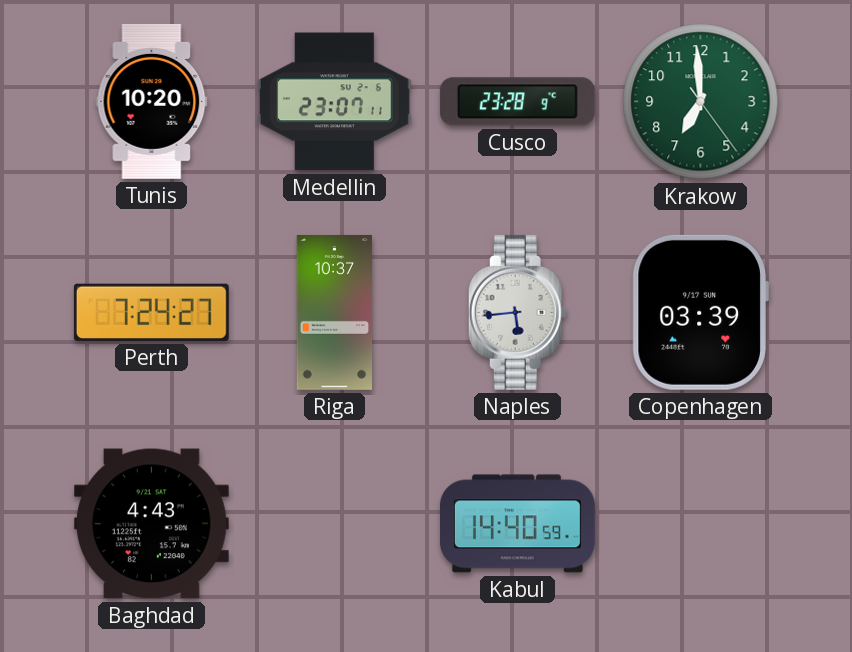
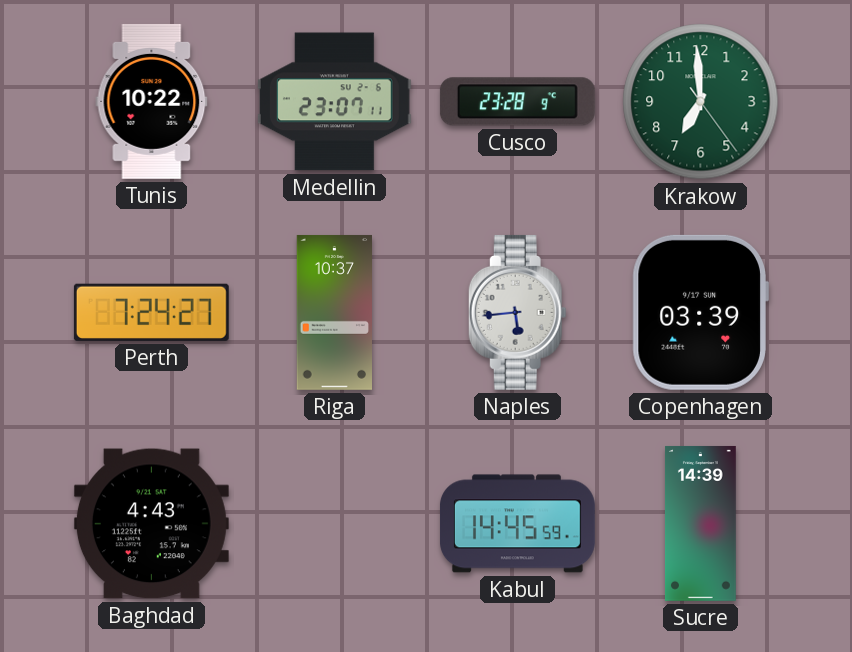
Tunis: 10:20 -> 10:22 (152, 101)
Kabul: 14:40 -> 14:45 (517, 524)
Sucre: none -> 14:39 (701, 523)
